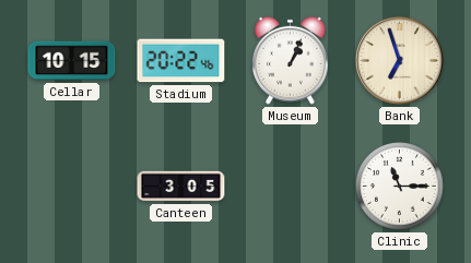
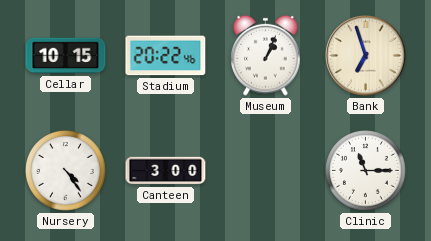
Nursery: none -> 4:24 (66, 171)
Canteen: 3:05 -> 3:00 (166, 171)
